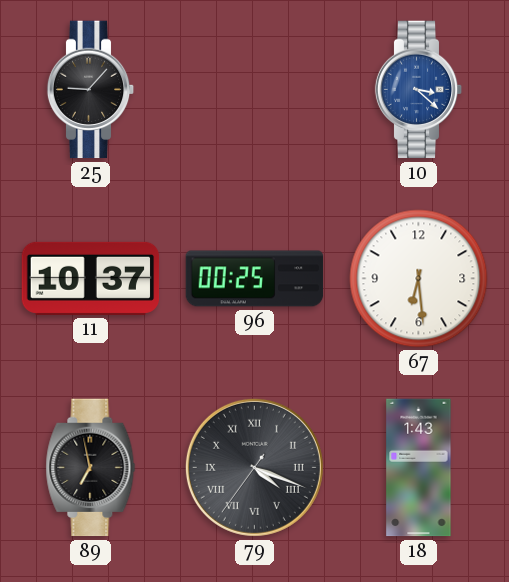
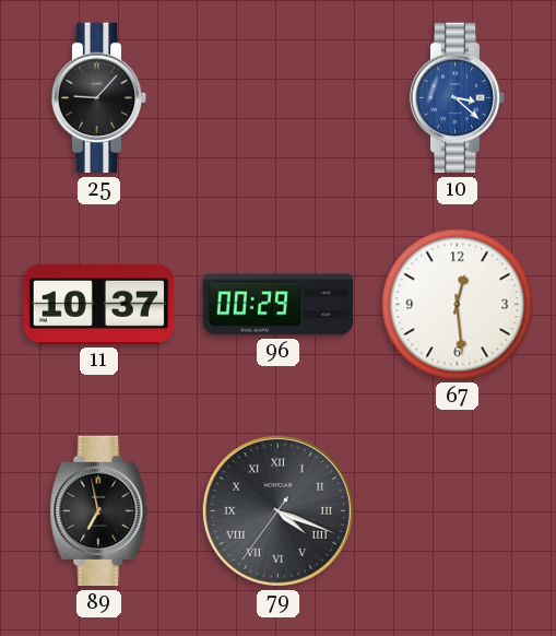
96: 00:25 -> 00:29 (279, 305)
67: 6:29 -> 12:29 (458, 305)
18: 1:43 -> none (419, 468)
